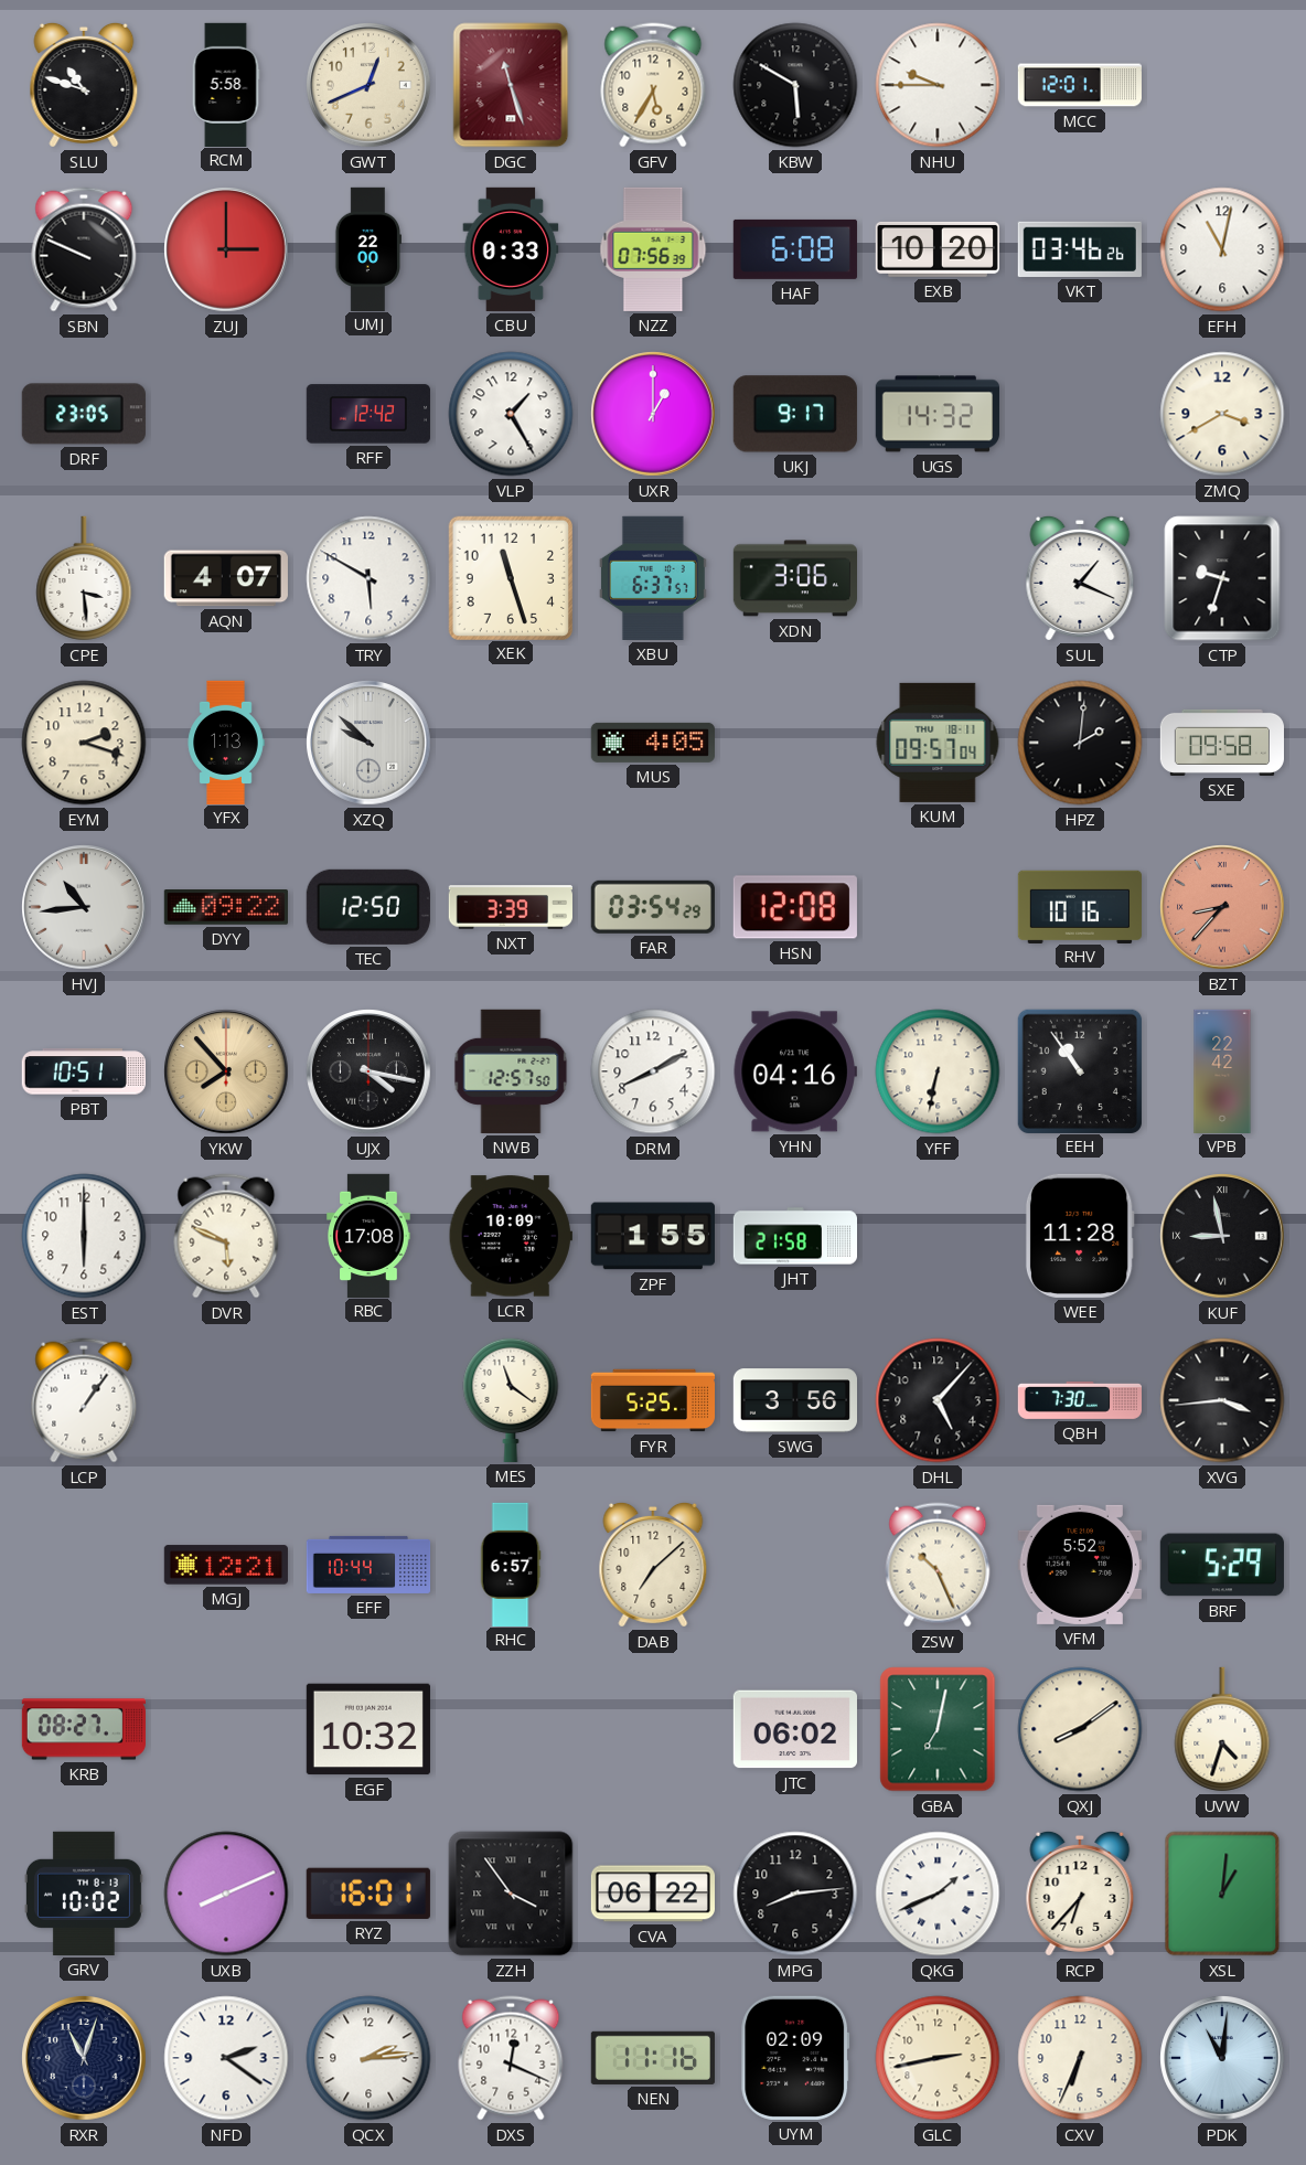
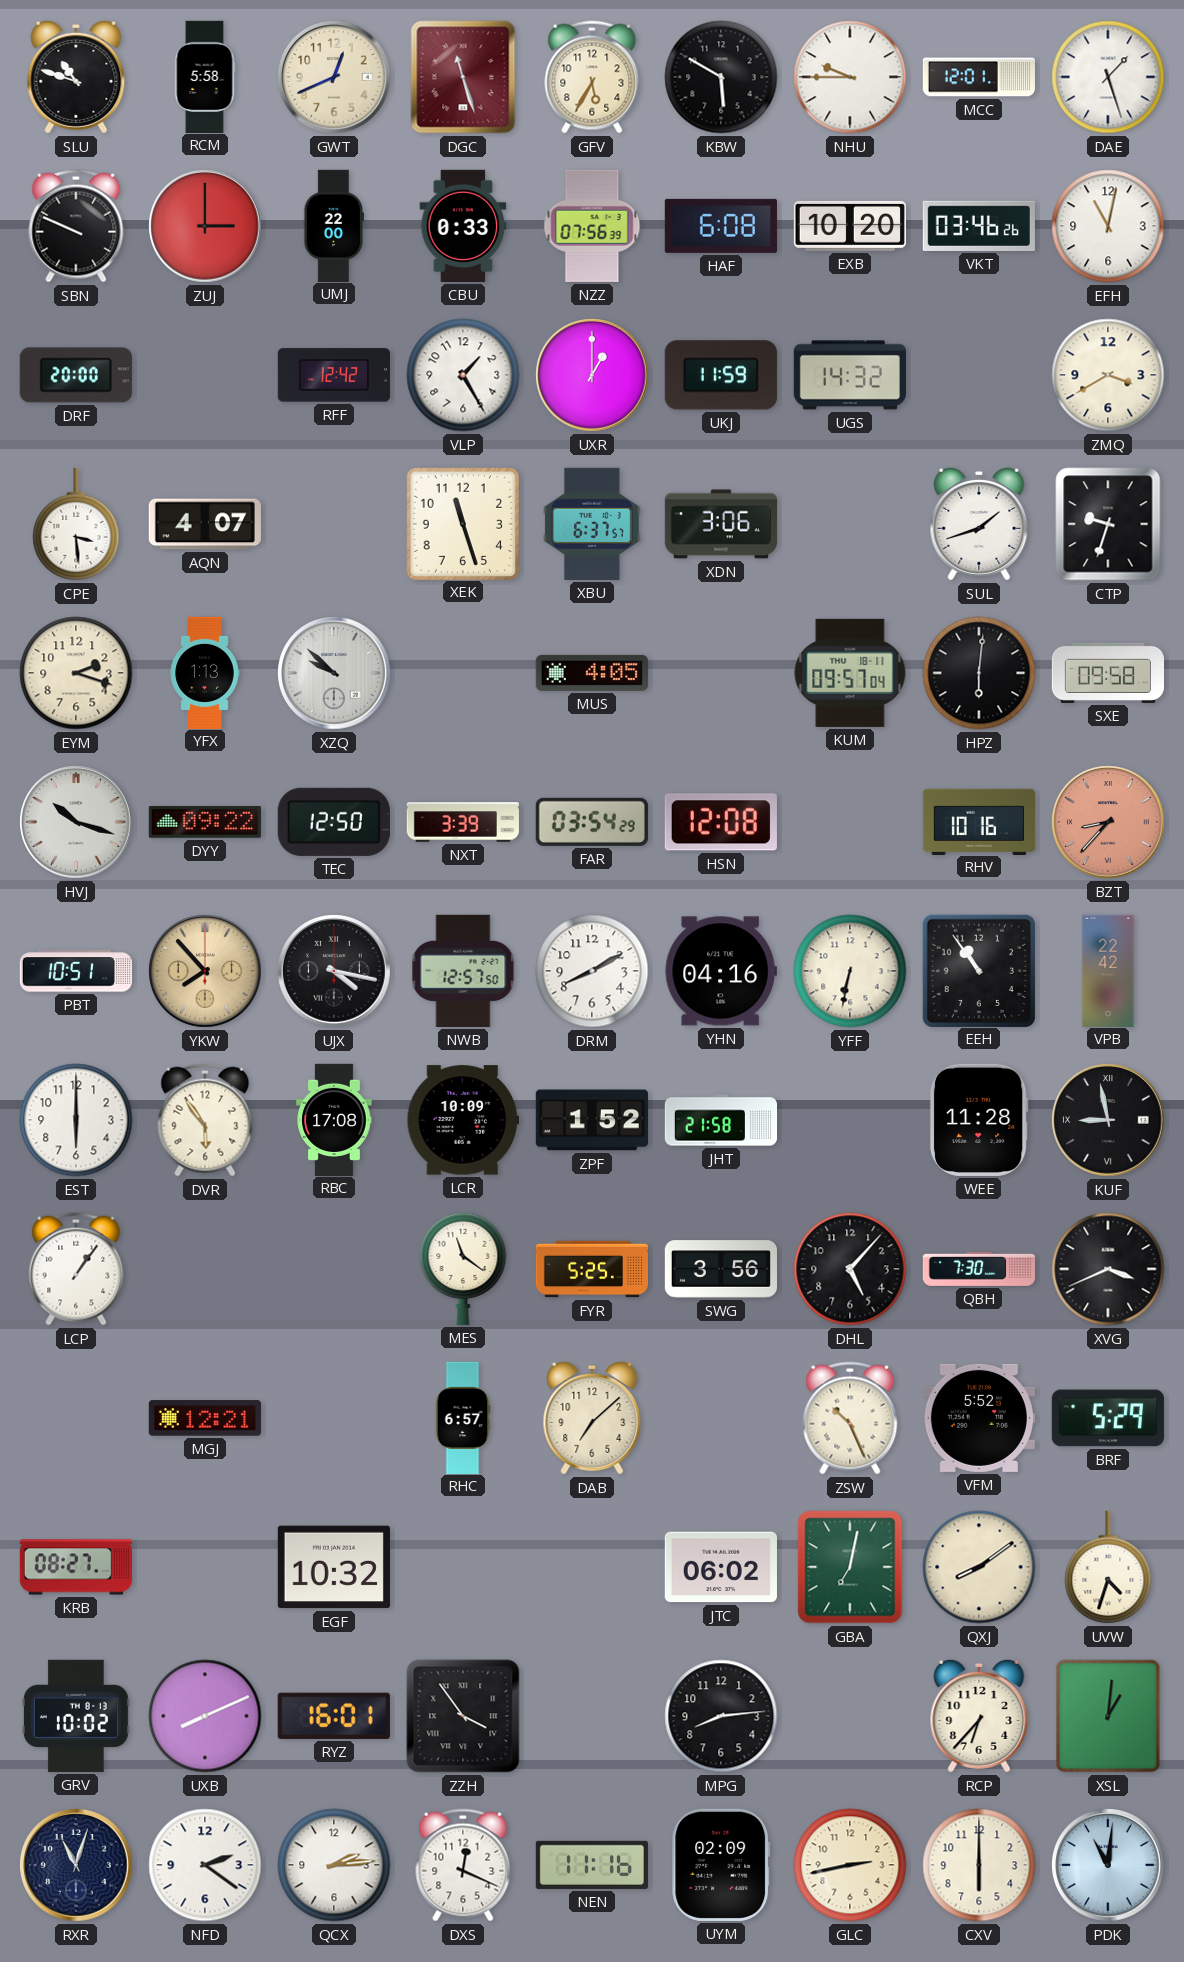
DAE: none -> 1:27 (1108, 77)
DRF: 23:05 -> 20:00 (76, 375)
UKJ: 9:17 -> 11:59 (721, 375)
TRY: 5:50 -> none (368, 578)
SUL: 1:19 -> 1:42 (979, 524)
HPZ: 2:01 -> 6:01 (979, 673)
HVJ: 10:44 -> 10:18 (76, 822)
DVR: 5:49 -> 5:54 (205, 1120)
ZPF: 1:55 -> 1:52 (592, 1120)
XVG: 3:44 -> 3:41 (1108, 1269)
EFF: 10:44 -> none (368, 1565)
CVA: 06:22 -> none (652, 1894)
QKG: 1:41 -> none (938, 1894)
CXV: 6:34 -> 6:00 (979, 1865)
